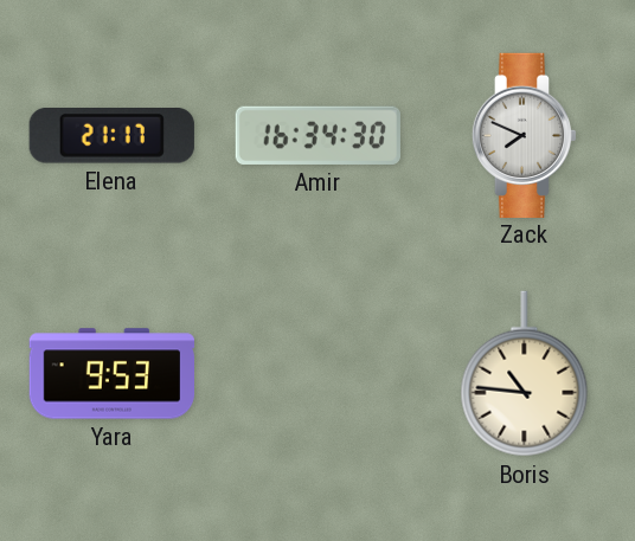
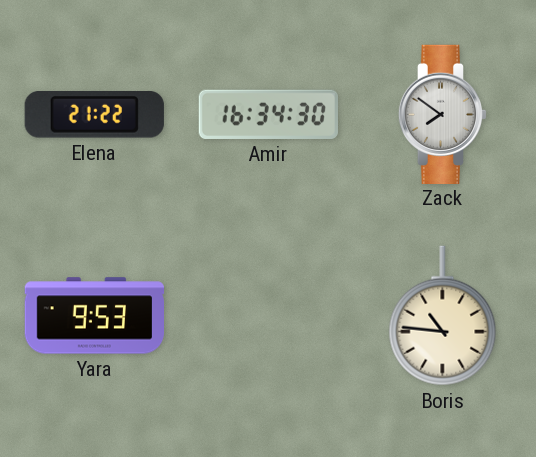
Elena: 21:17 -> 21:22 (94, 115)
Zack: 7:49 -> 7:51 (443, 114)
